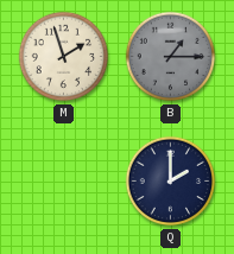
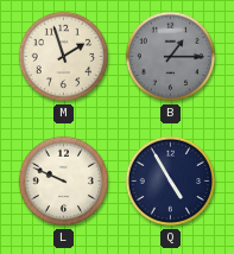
L: none -> 9:49 (64, 182)
Q: 2:00 -> 4:55 (171, 182)
